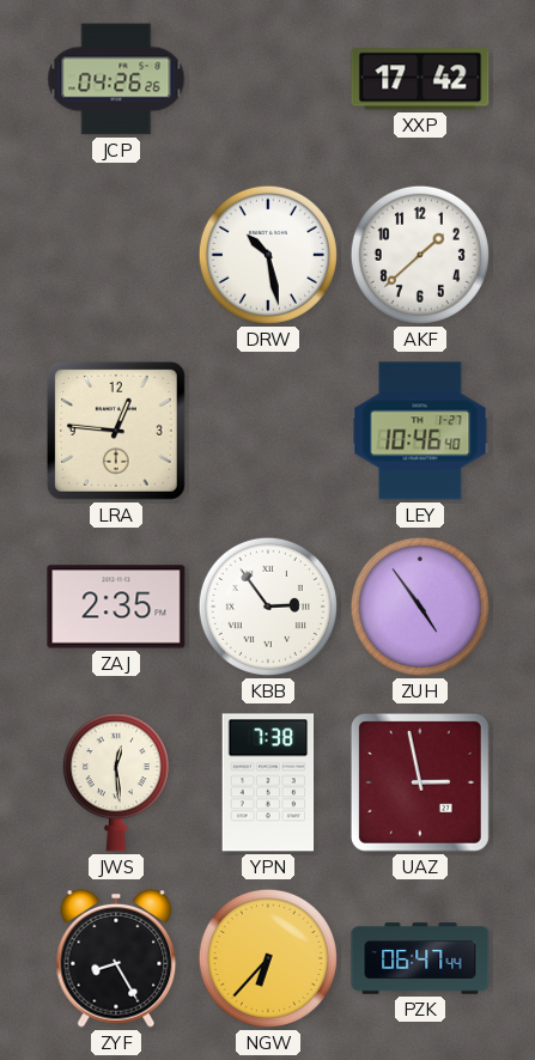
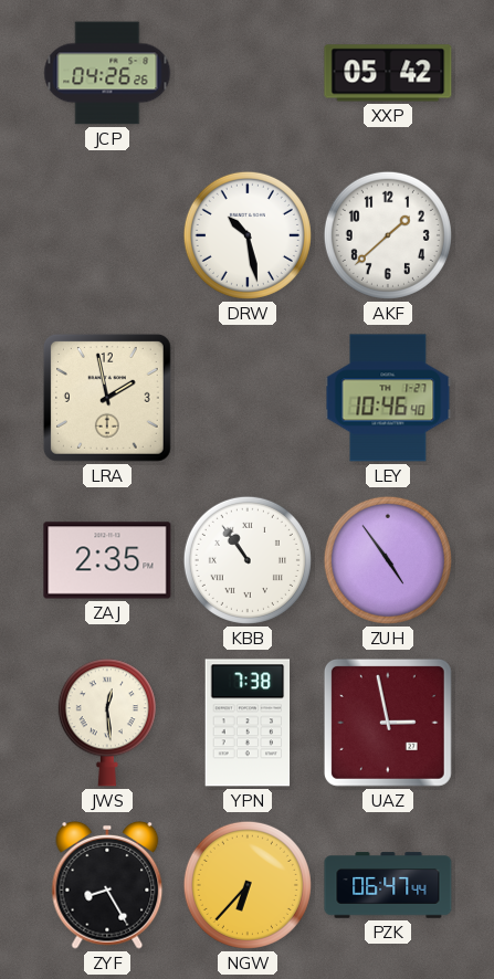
XXP: 17:42 -> 05:42 (388, 73)
LRA: 12:46 -> 1:58 (107, 398)
KBB: 2:54 -> 10:54 (248, 560)
